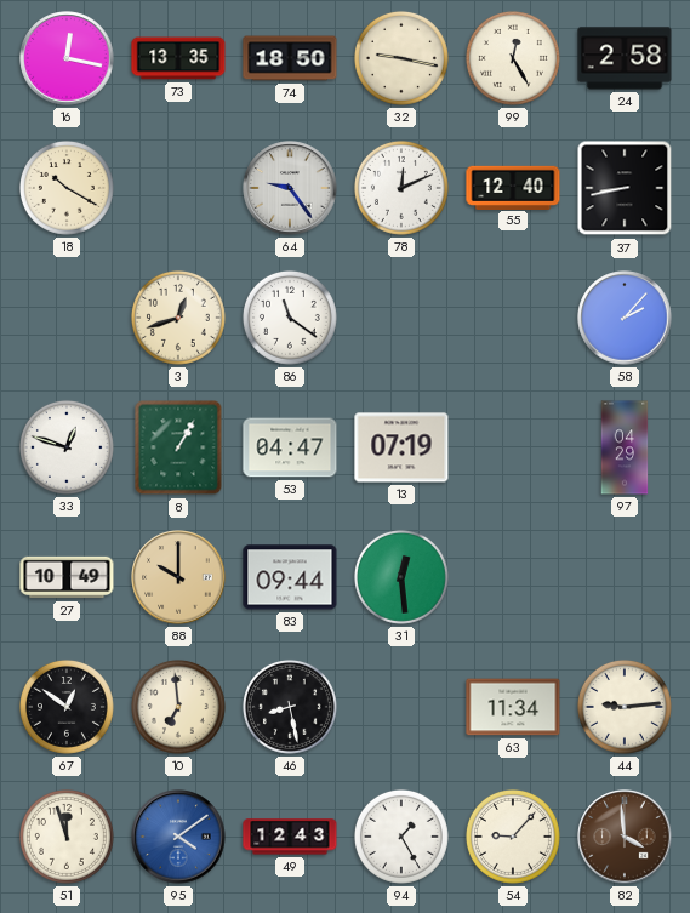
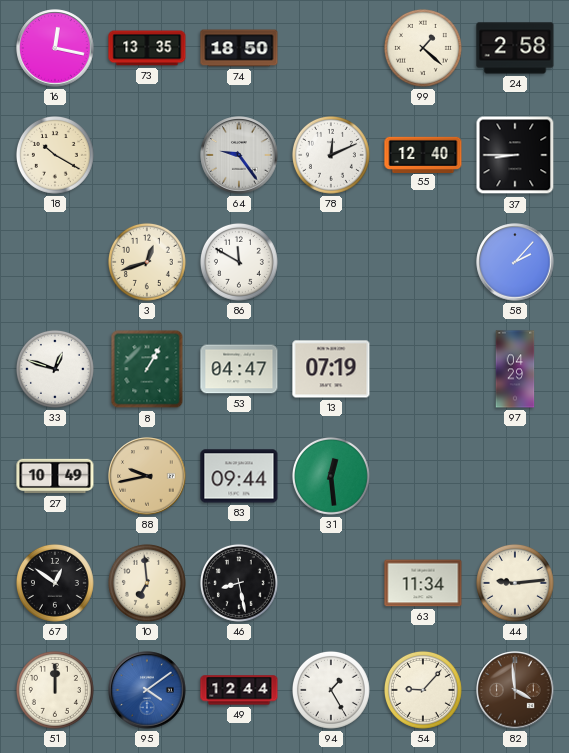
32: 9:17 -> none (401, 58)
99: 12:25 -> 1:22 (423, 48)
37: 8:43 -> 8:45 (515, 155)
86: 11:21 -> 11:50 (239, 262)
88: 10:00 -> 9:43 (147, 476)
51: 11:57 -> 12:00 (55, 690)
49: 12:43 -> 12:44 (239, 690)
